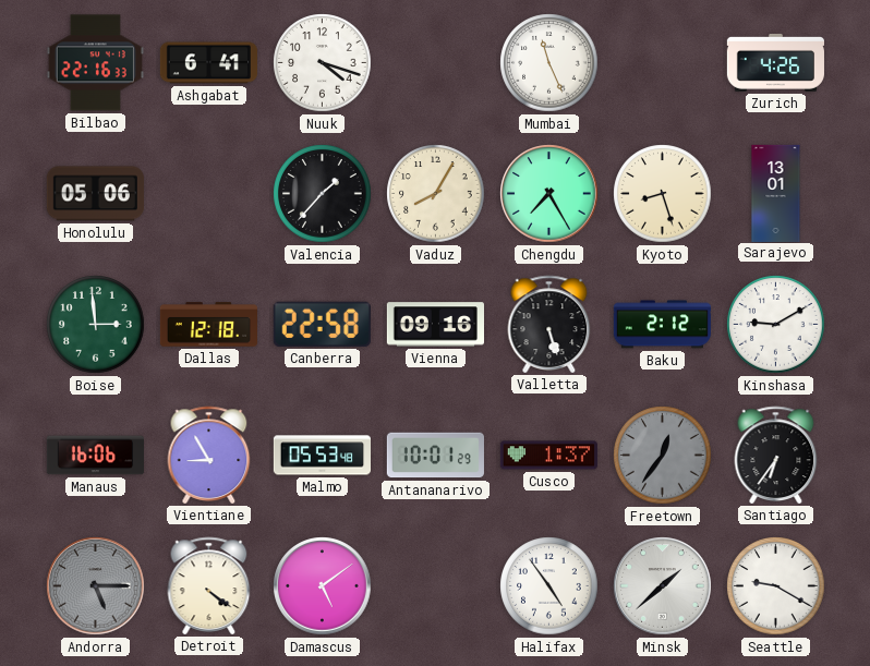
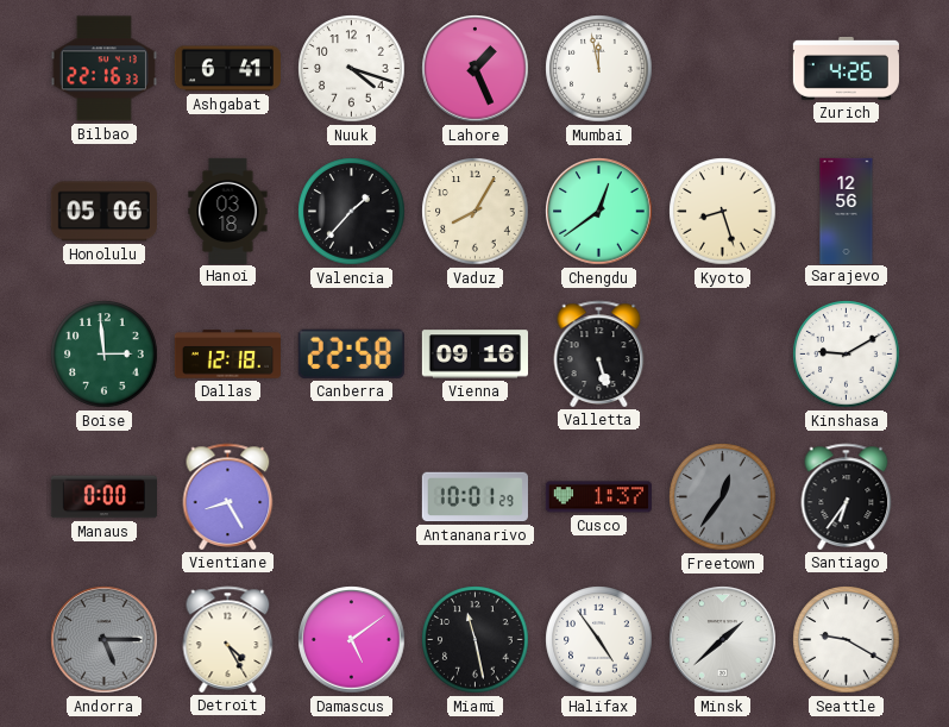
Lahore: none -> 1:26 (476, 69)
Mumbai: 11:26 -> 11:58 (599, 69)
Hanoi: none -> 03:18 (228, 211)
Chengdu: 7:25 -> 12:39 (599, 212)
Sarajevo: 13:01 -> 12:56 (847, 211)
Baku: 2:12 -> none (662, 325)
Manaus: 16:06 -> 0:00 (103, 497)
Vientiane: 8:55 -> 8:25 (228, 496)
Malmo: 05:53 -> none (322, 456)
Detroit: 4:21 -> 4:25 (228, 639)
Miami: none -> 11:28 (476, 640)
